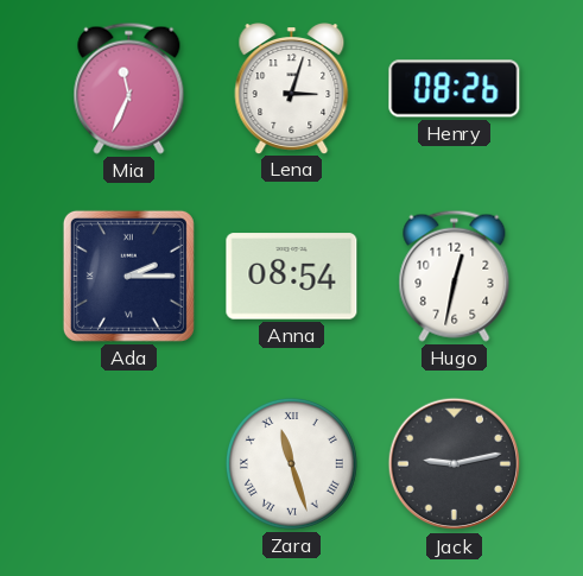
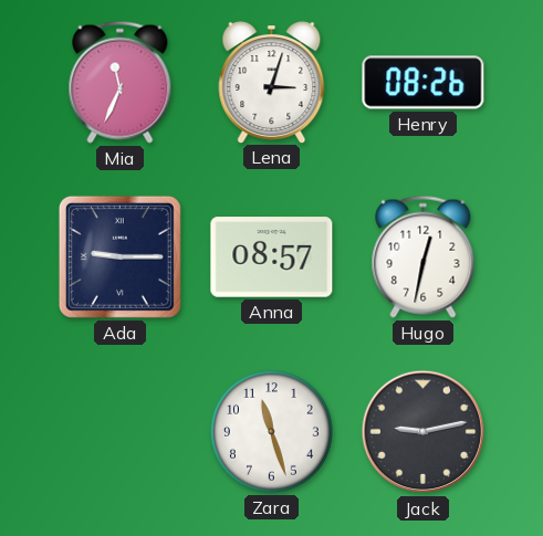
Ada: 2:15 -> 9:15 (119, 256)
Anna: 08:54 -> 08:57 (272, 258)
Zara numerals: Roman -> Arabic (271, 431)
